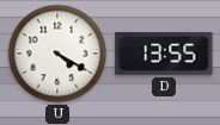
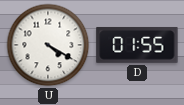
D: 13:55 -> 01:55 (137, 45)
